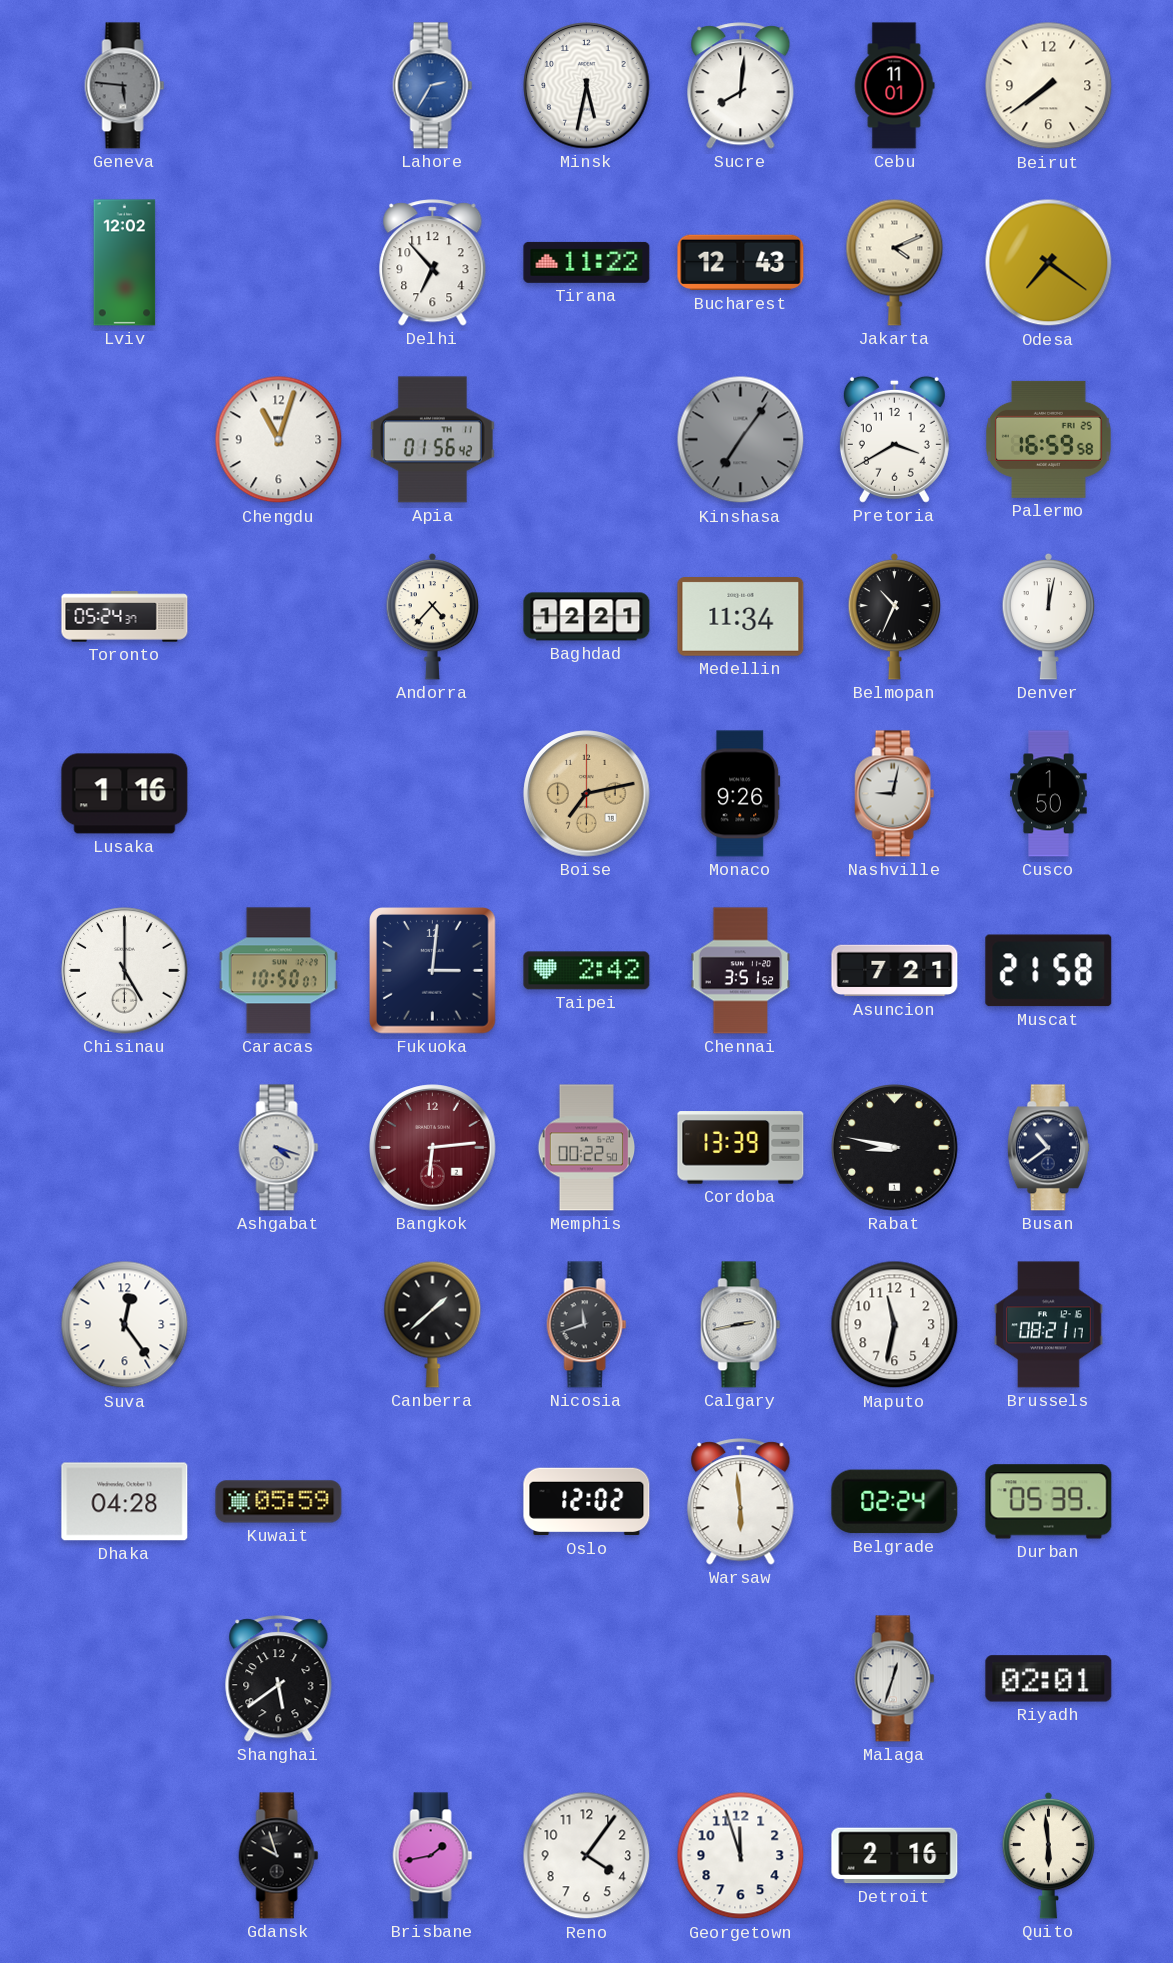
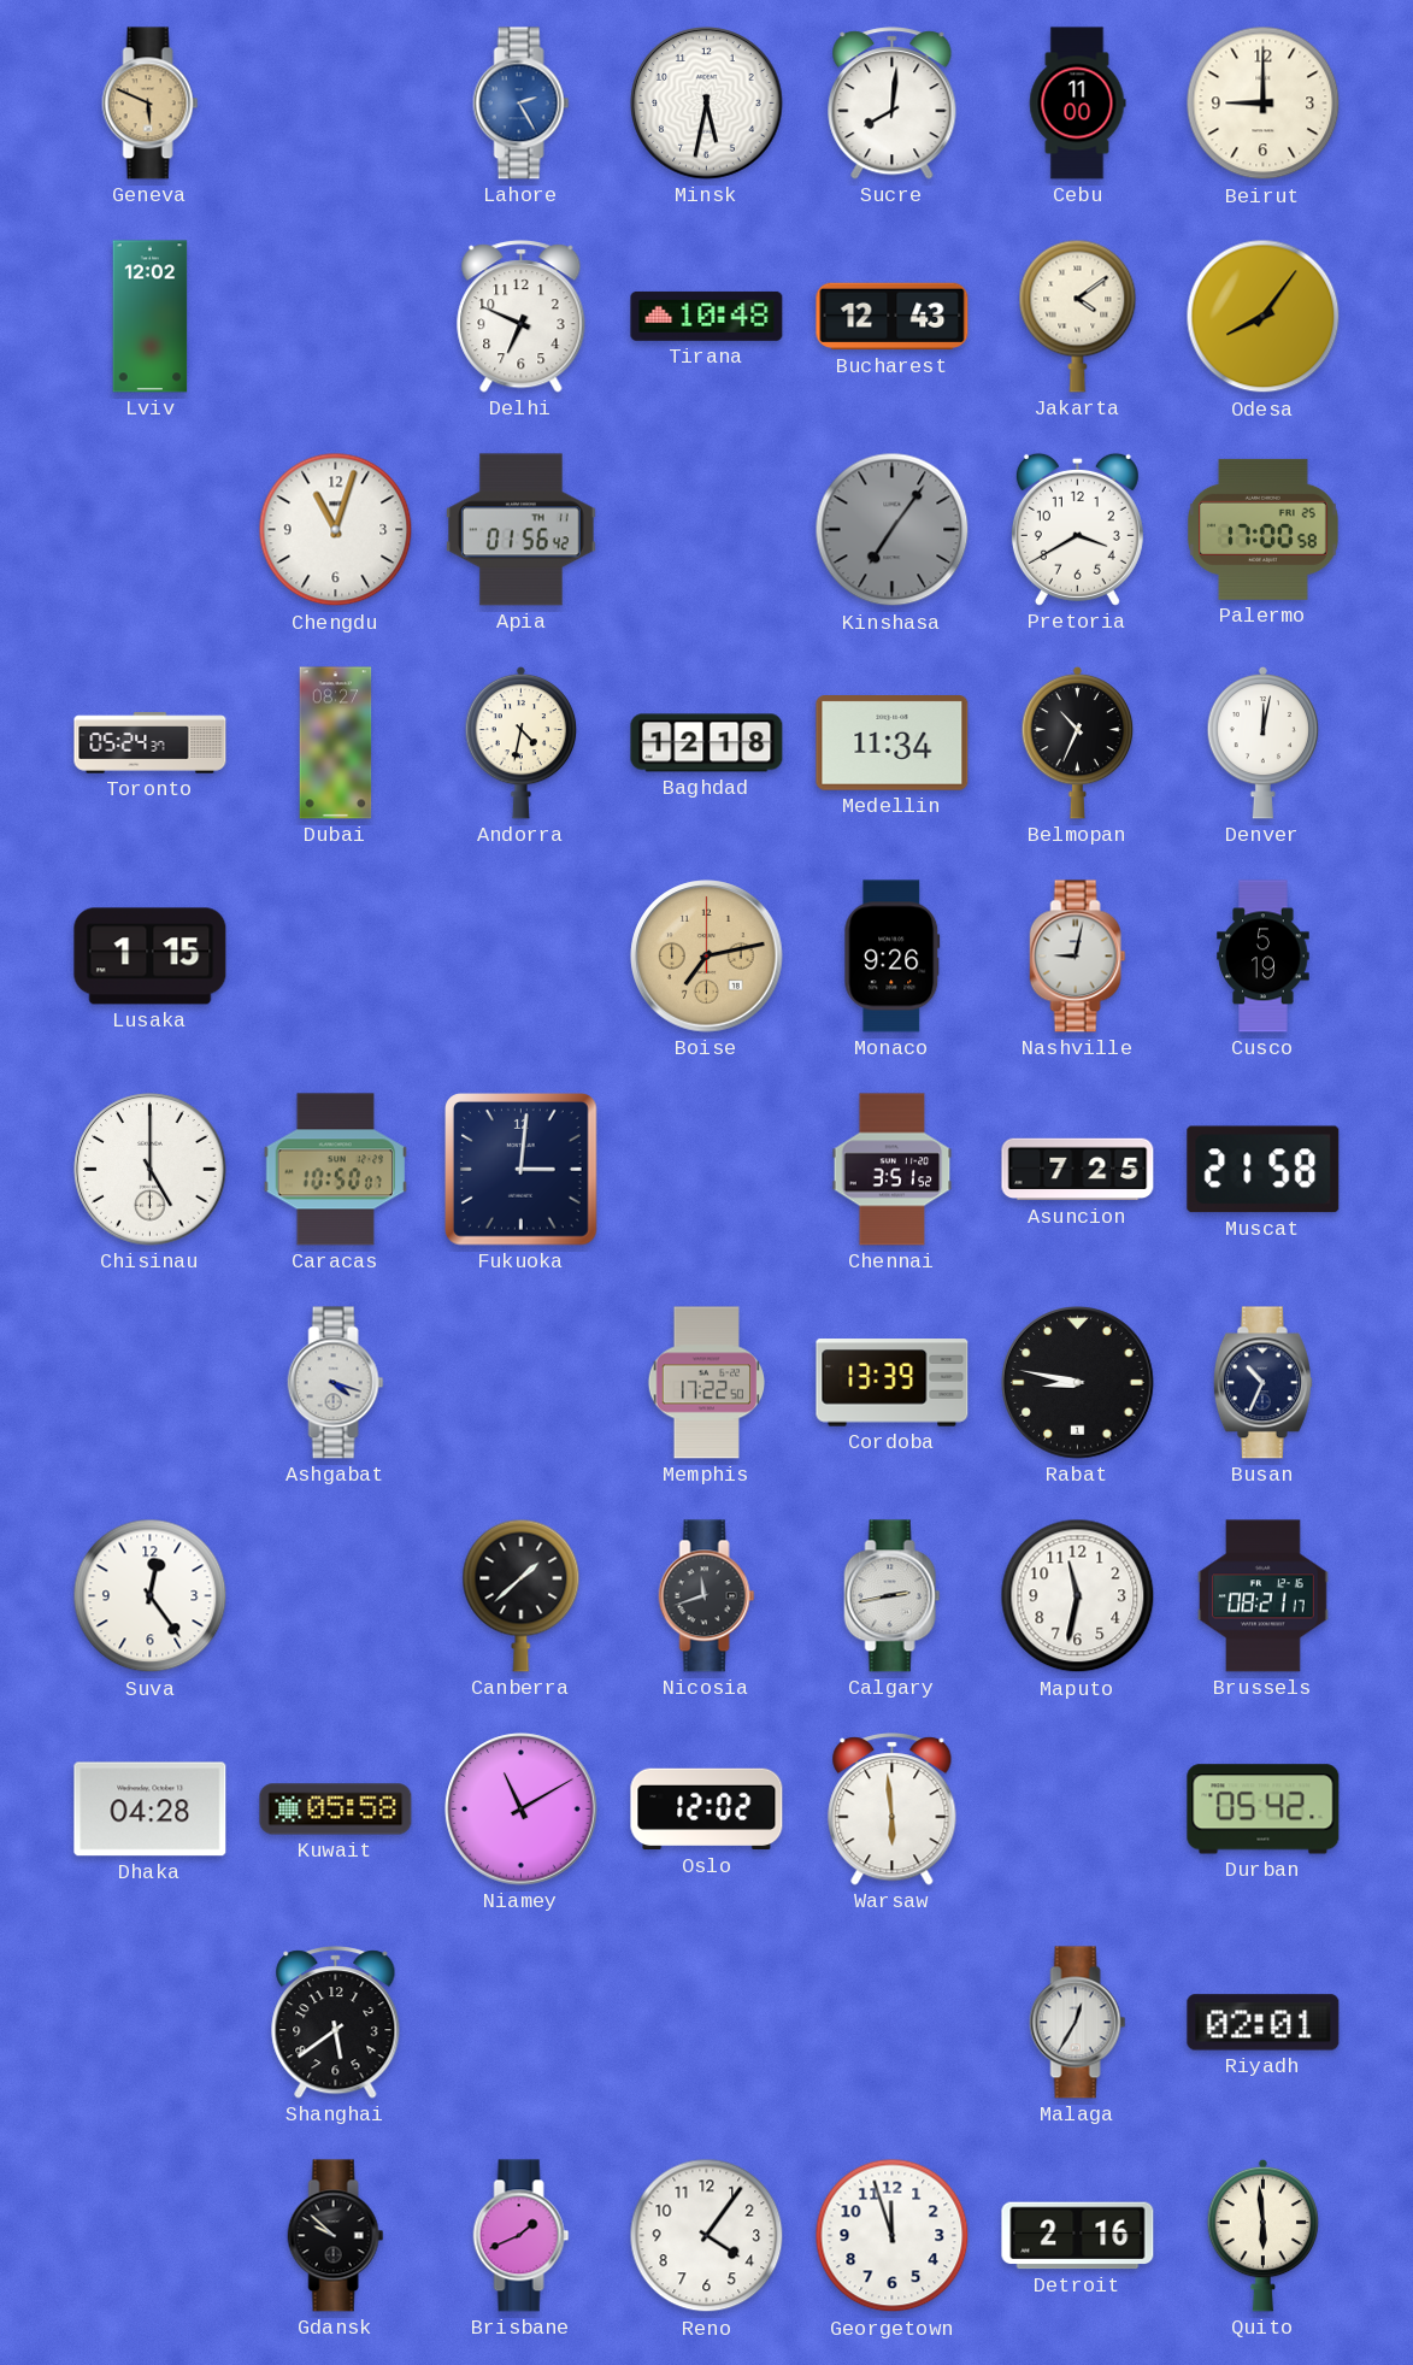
Geneva: 5:46 -> 5:49 (151, 104)
Geneva dial: grey -> champagne (151, 104)
Lahore: 2:35 -> 2:25 (522, 104)
Cebu: 11:01 -> 11:00 (1077, 104)
Beirut: 7:39 -> 9:00 (1264, 104)
Delhi: 6:53 -> 6:49 (522, 317)
Tirana: 11:22 -> 10:48 (707, 316)
Jakarta: 4:11 -> 4:09 (1078, 316)
Odesa: 7:21 -> 8:06 (1264, 317)
Palermo: 16:59 -> 17:00 (1264, 529)
Dubai: none -> 08:27 (336, 743)
Andorra: 4:37 -> 4:32 (522, 742)
Baghdad: 12:21 -> 12:18 (707, 743)
Lusaka: 1:16 -> 1:15 (151, 957)
Cusco: 1:50 -> 5:19 (1264, 957)
Taipei: 2:42 -> none (587, 971)
Asuncion: 7:21 -> 7:25 (1078, 1170)
Bangkok: 6:14 -> none (433, 1148)
Memphis: 00:22 -> 17:22 (707, 1383)
Busan: 10:39 -> 10:34 (1262, 1383)
Kuwait: 05:59 -> 05:58 (336, 1810)
Niamey: none -> 11:10 (522, 1810)
Belgrade: 02:24 -> none (895, 1502)
Durban: 05:39 -> 05:42 (1264, 1810)
Malaga: 12:33 -> 12:35 (1078, 2023)
Gdansk: 9:57 -> 9:52 (336, 2236)
Brisbane: 1:43 -> 1:41 (522, 2236)
